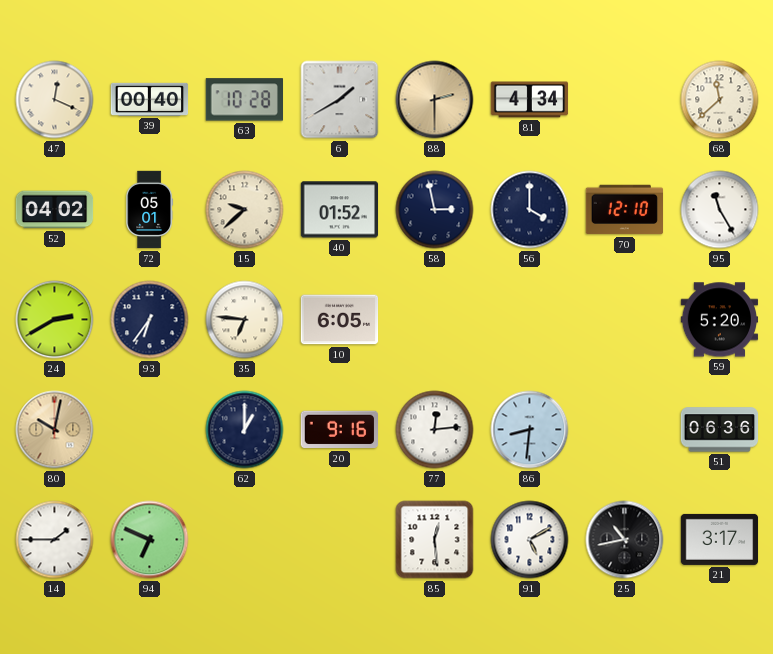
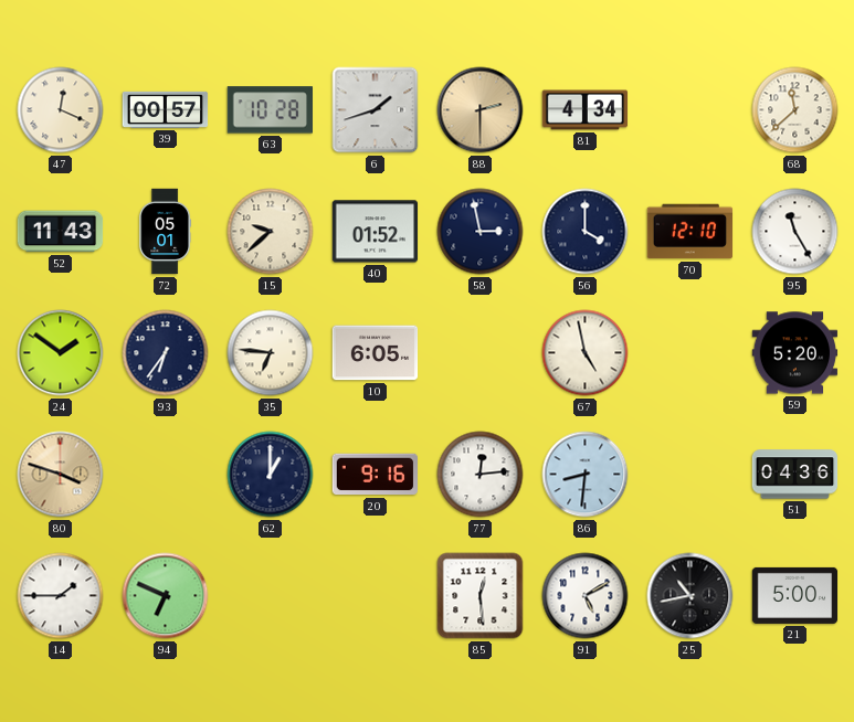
39: 00:40 -> 00:57 (166, 109)
6: 1:40 -> 1:42 (376, 110)
52: 04:02 -> 11:43 (61, 232)
24: 2:40 -> 1:51 (61, 353)
67: none -> 4:58 (586, 353)
80: 10:02 -> 3:48 (61, 475)
51: 06:36 -> 04:36 (795, 475)
21: 3:17 -> 5:00 (795, 595)
